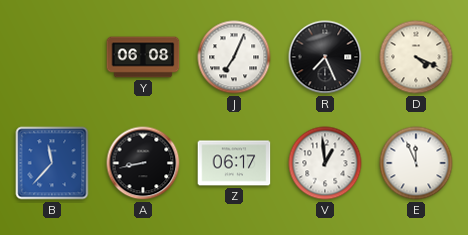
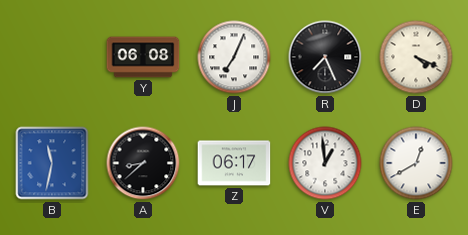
B: 11:37 -> 11:32 (52, 163)
A: 8:43 -> 8:38 (143, 163)
E: 11:56 -> 12:40 (416, 163)
